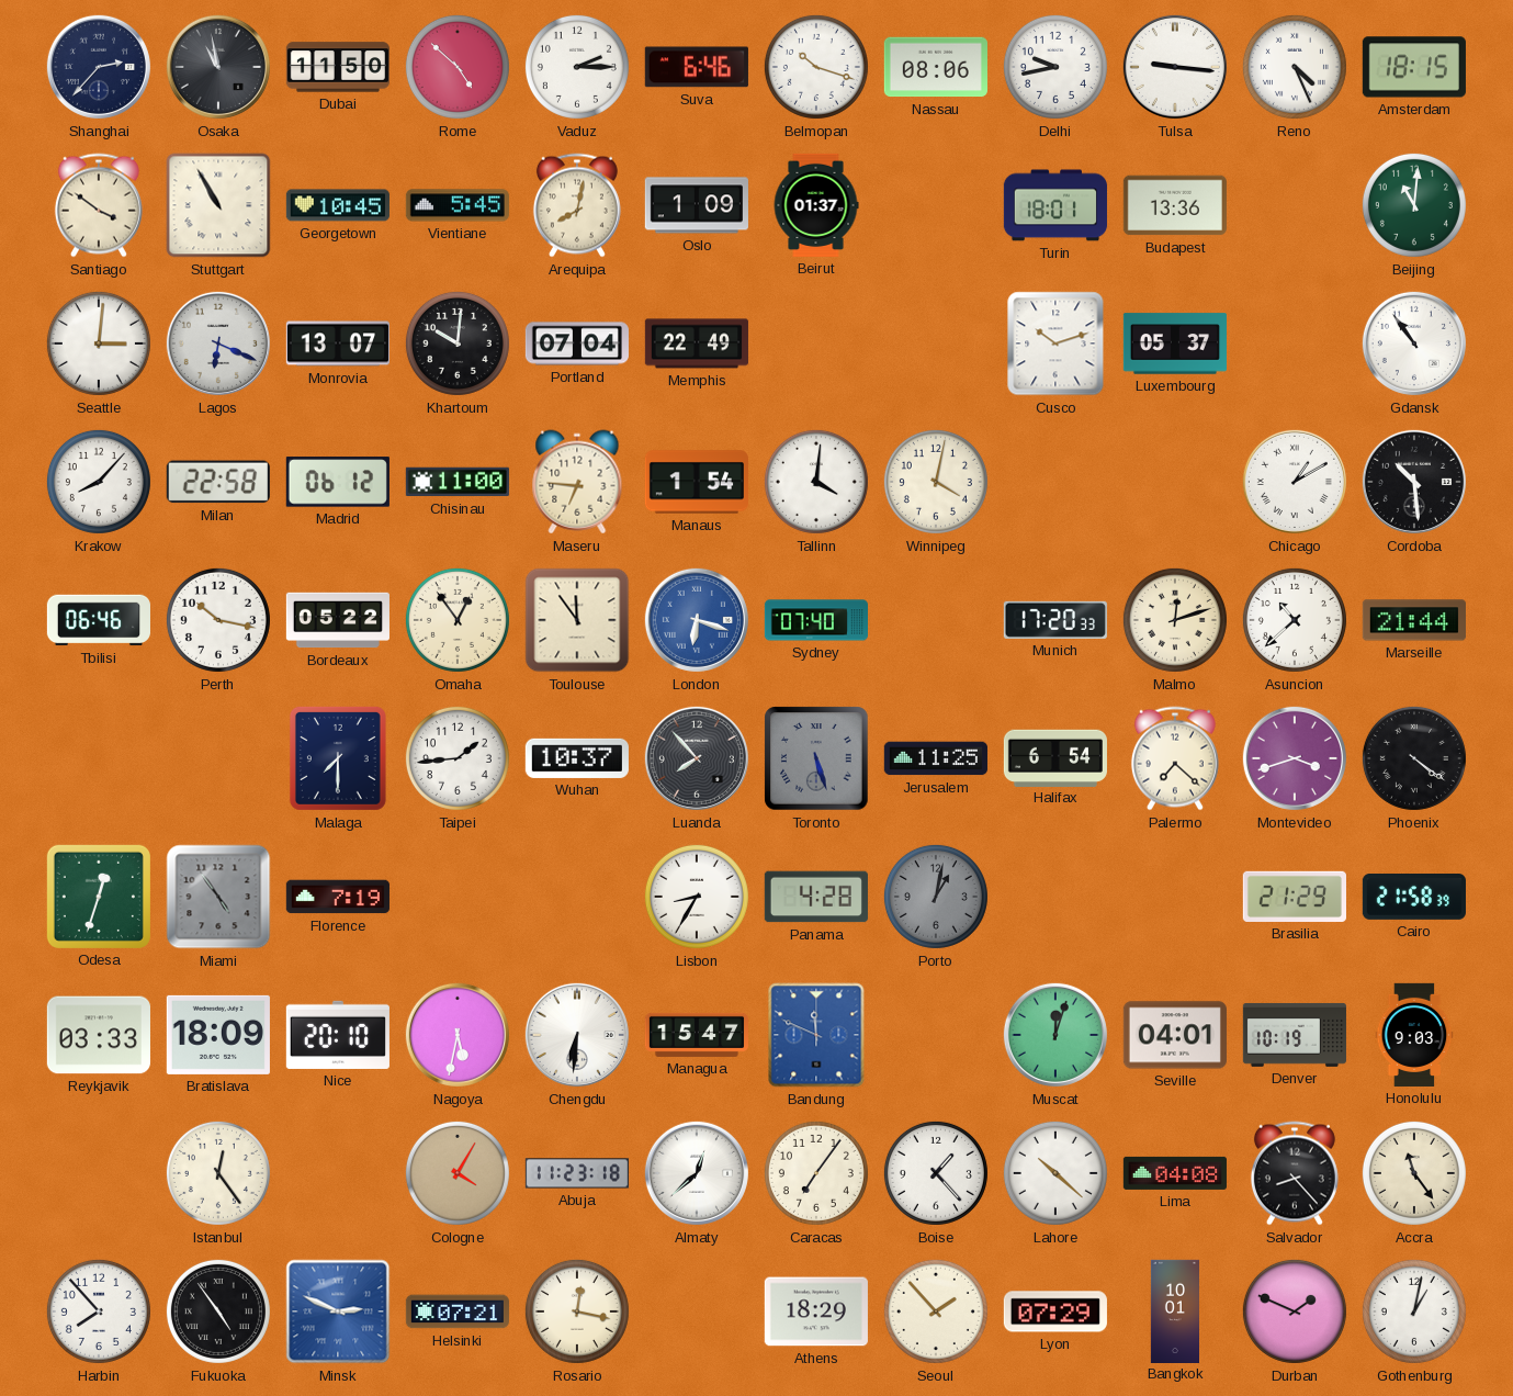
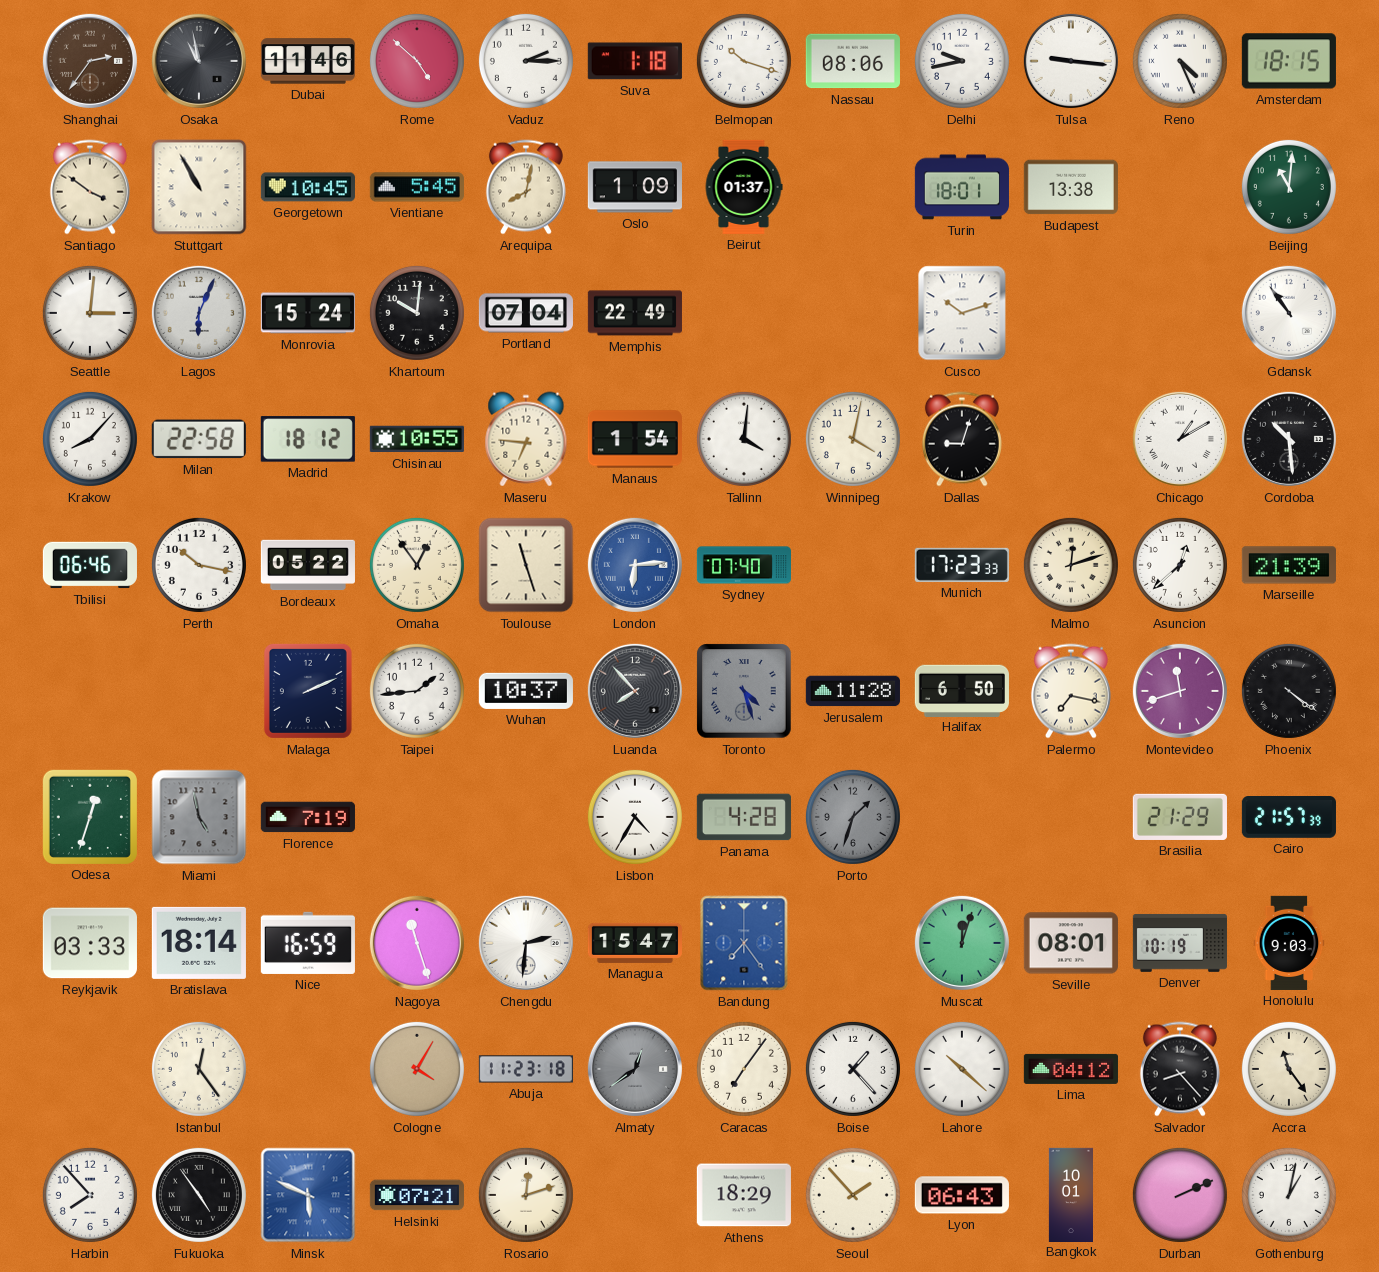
Shanghai: 2:37 -> 2:36 (90, 61)
Shanghai dial: navy -> brown (90, 61)
Dubai: 11:50 -> 11:46 (307, 61)
Suva: 6:46 -> 1:18 (635, 61)
Budapest: 13:36 -> 13:38 (1071, 187)
Lagos: 6:19 -> 6:04 (199, 313)
Monrovia: 13:07 -> 15:24 (308, 313)
Luxembourg: 05:37 -> none (1175, 344)
Madrid: 06:12 -> 18:12 (308, 439)
Chisinau: 11:00 -> 10:55 (417, 439)
Dallas: none -> 9:03 (962, 439)
Toulouse: 11:54 -> 11:27 (526, 565)
London: 6:18 -> 6:14 (635, 565)
Munich: 17:20 -> 17:23 (962, 565)
Asuncion: 10:38 -> 12:38 (1180, 565)
Marseille: 21:44 -> 21:39 (1289, 565)
Malaga: 7:30 -> 2:11 (308, 691)
Toronto: 5:27 -> 4:27 (744, 691)
Jerusalem: 11:25 -> 11:28 (853, 691)
Halifax: 6:54 -> 6:50 (962, 690)
Palermo: 7:22 -> 7:17 (1071, 691)
Montevideo: 3:42 -> 11:42 (1180, 691)
Miami: 4:54 -> 4:58 (199, 817)
Lisbon: 8:35 -> 4:35 (635, 817)
Porto: 1:02 -> 1:33 (853, 817)
Cairo: 21:58 -> 21:57 (1289, 818)
Bratislava: 18:09 -> 18:14 (199, 943)
Nice: 20:10 -> 16:59 (308, 943)
Nagoya: 5:32 -> 11:27 (417, 943)
Chengdu: 6:31 -> 2:31 (526, 943)
Bandung: 11:49 -> 7:24 (744, 943)
Seville: 04:01 -> 08:01 (1071, 943)
Almaty: 12:38 -> 12:39 (635, 1069)
Almaty dial: white -> grey (635, 1069)
Lima: 04:08 -> 04:12 (1071, 1069)
Minsk: 2:49 -> 5:49 (308, 1195)
Rosario: 12:17 -> 12:12 (526, 1195)
Lyon: 07:29 -> 06:43 (962, 1195)
Durban: 1:49 -> 2:11 (1180, 1195)
